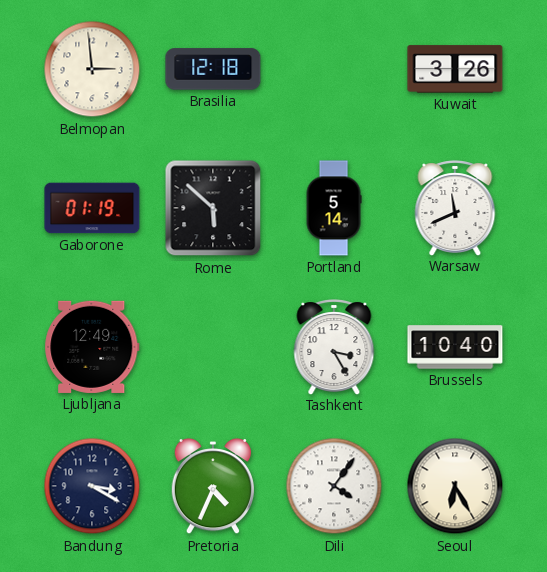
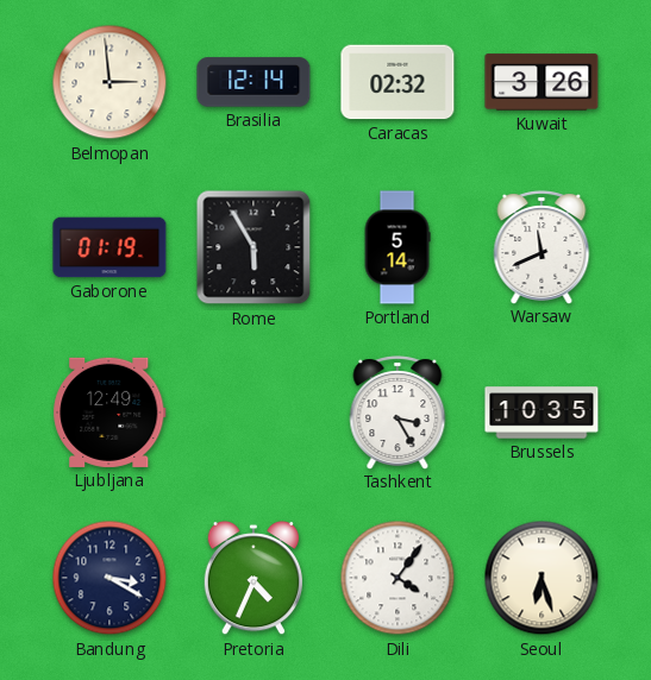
Brasilia: 12:18 -> 12:14 (253, 82)
Caracas: none -> 02:32 (398, 82)
Rome: 5:52 -> 5:55 (253, 247)
Brussels: 10:40 -> 10:35 (542, 413)
Seoul: 6:25 -> 6:27 (542, 578)
